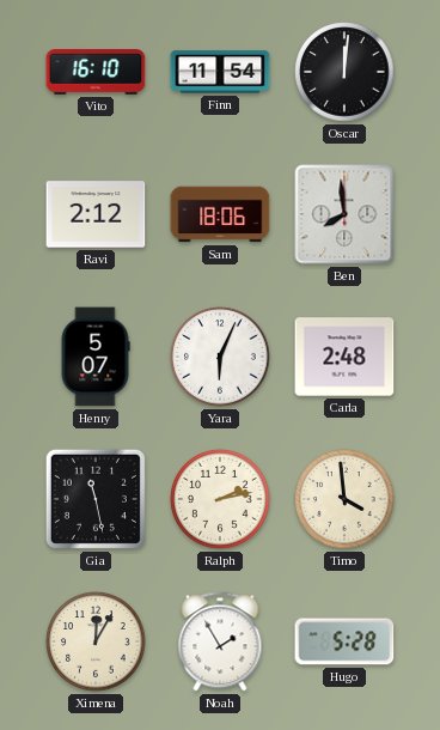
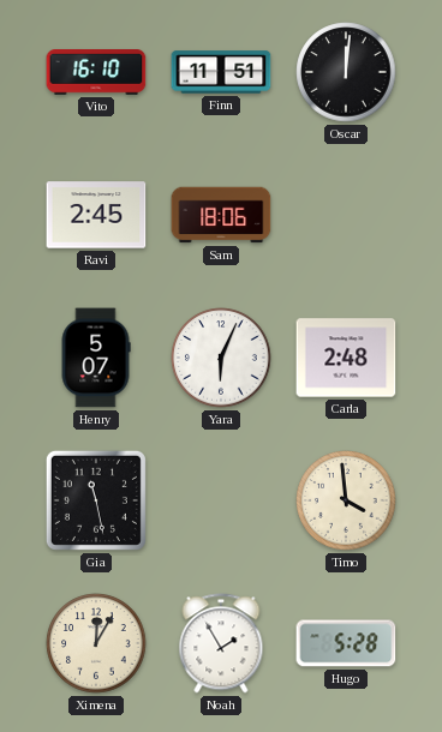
Finn: 11:54 -> 11:51 (221, 72)
Ravi: 2:12 -> 2:45 (96, 215)
Ben: 7:59 -> none (344, 214)
Ralph: 2:13 -> none (220, 499)
